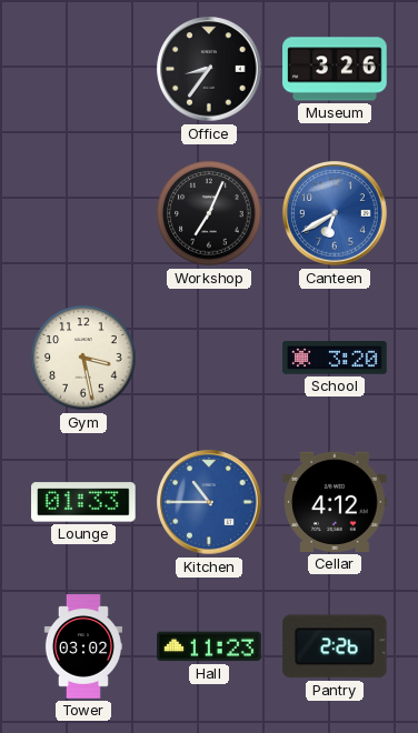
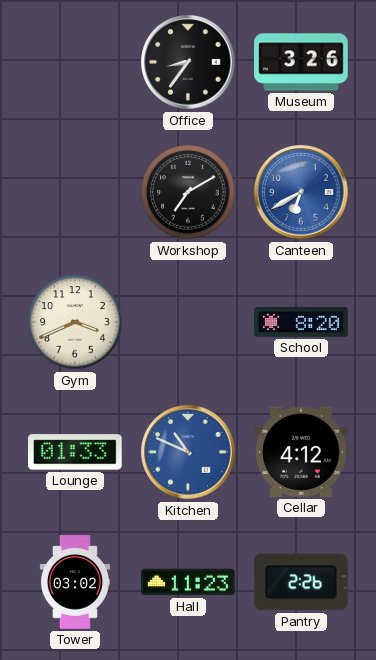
Workshop: 7:04 -> 7:10 (188, 192)
Gym: 3:28 -> 3:41 (75, 322)
School: 3:20 -> 8:20 (301, 322)
Kitchen: 10:45 -> 10:49 (188, 452)
